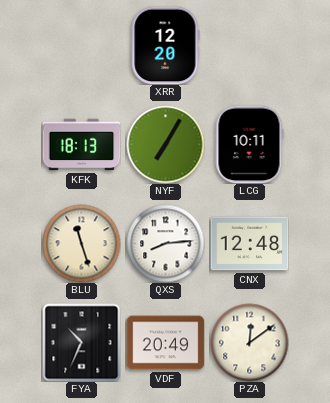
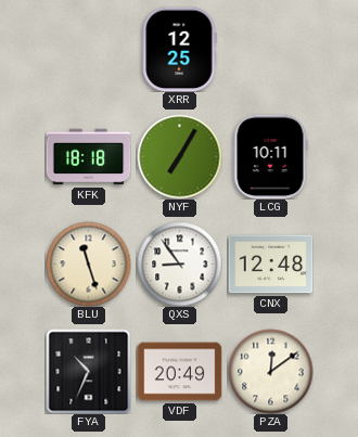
XRR: 12:20 -> 12:25 (180, 49)
KFK: 18:13 -> 18:18 (88, 157)
QXS: 8:14 -> 8:54 (179, 264)
